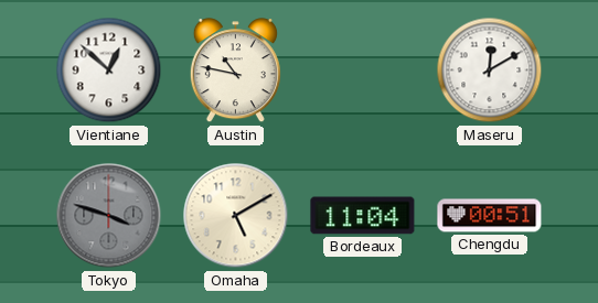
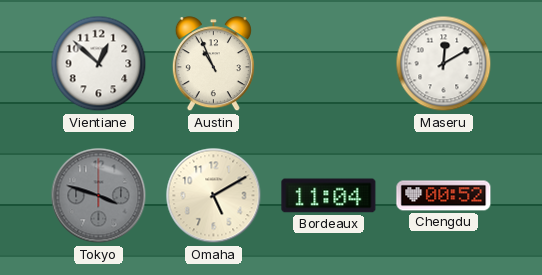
Austin: 10:47 -> 10:56 (213, 64)
Chengdu: 00:51 -> 00:52 (444, 196)
